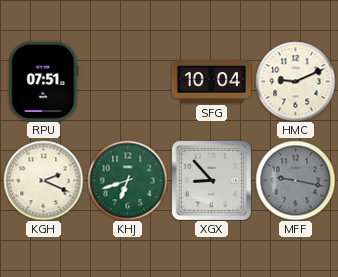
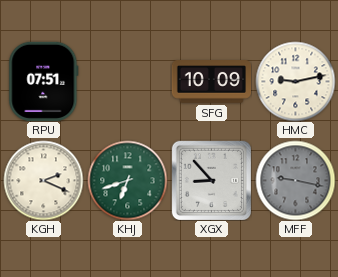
SFG: 10:04 -> 10:09 (211, 82)
HMC: 9:11 -> 9:13 (295, 81)
